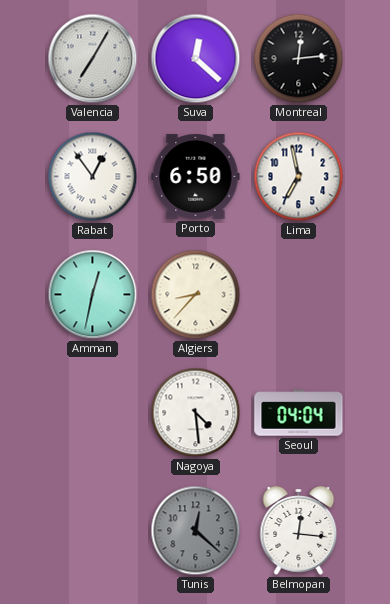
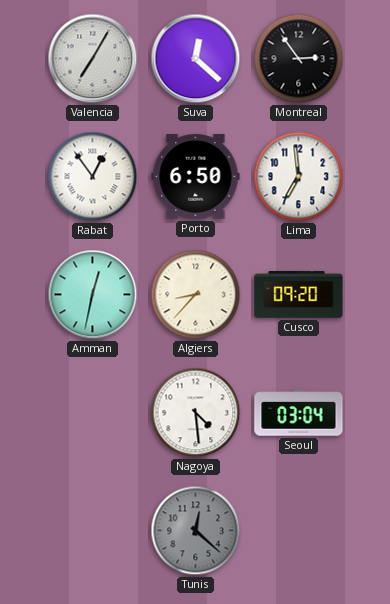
Montreal: 12:14 -> 2:54 (299, 59)
Lima: 6:58 -> 6:59 (299, 177)
Cusco: none -> 09:20 (299, 295)
Seoul: 04:04 -> 03:04 (299, 413)
Belmopan: 12:16 -> none (299, 531)
